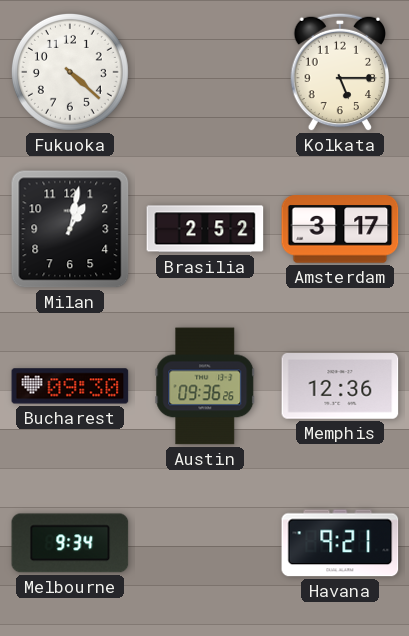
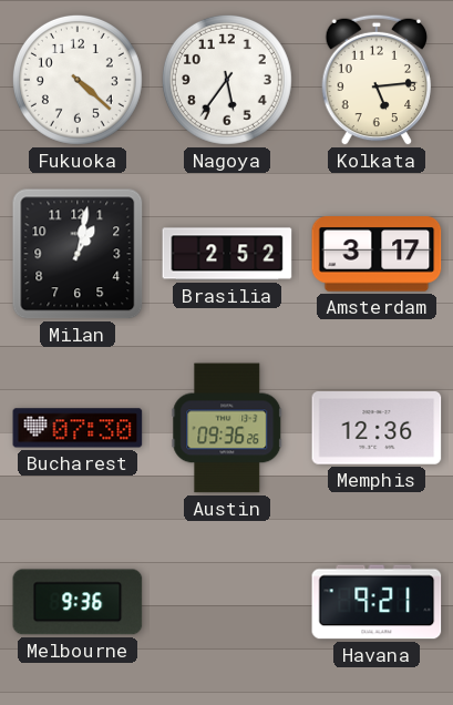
Nagoya: none -> 5:36 (227, 80)
Kolkata: 5:15 -> 5:14 (377, 80)
Bucharest: 09:30 -> 07:30 (78, 428)
Melbourne: 9:34 -> 9:36 (78, 602)
